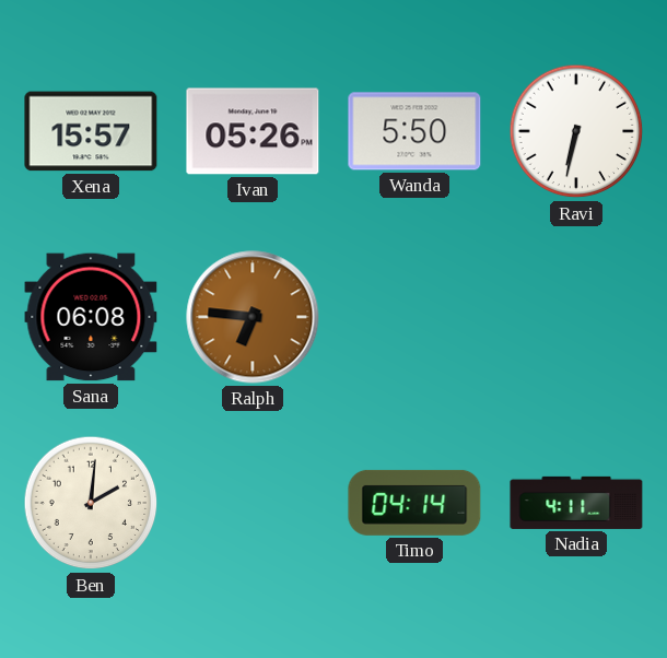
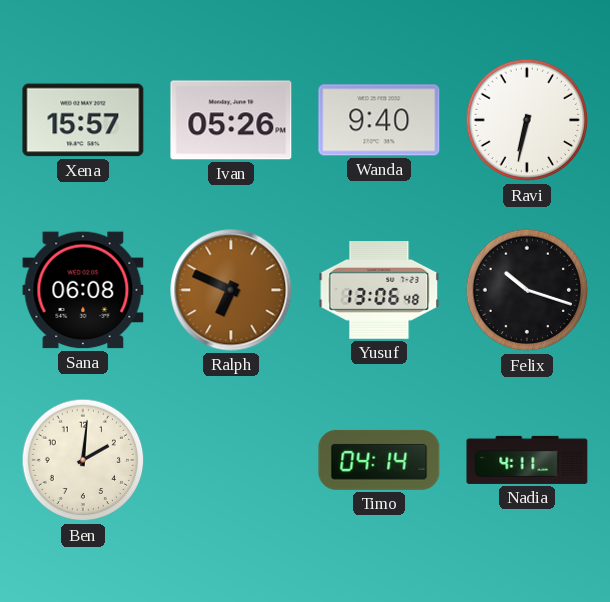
Wanda: 5:50 -> 9:40 (379, 120)
Ralph: 6:46 -> 6:49 (231, 290)
Yusuf: none -> 13:06 (379, 291)
Felix: none -> 10:18 (527, 290)
